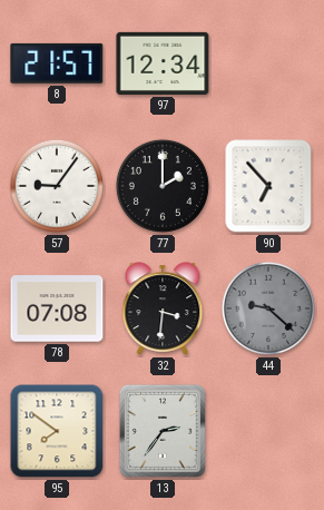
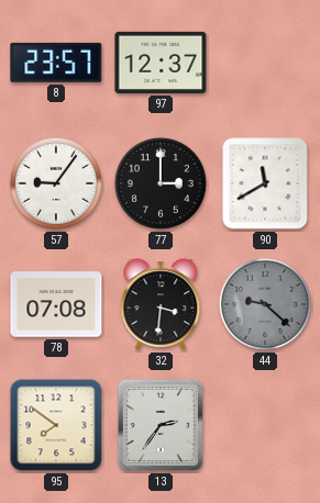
8: 21:57 -> 23:57 (56, 63)
97: 12:34 -> 12:37 (161, 63)
77: 2:00 -> 3:00 (161, 183)
90: 6:53 -> 11:40 (265, 183)
